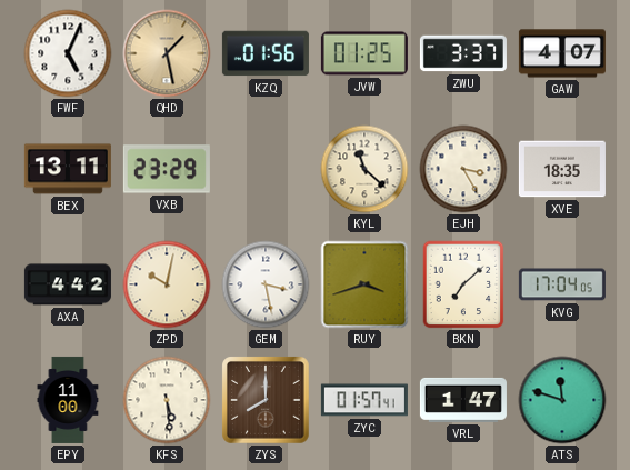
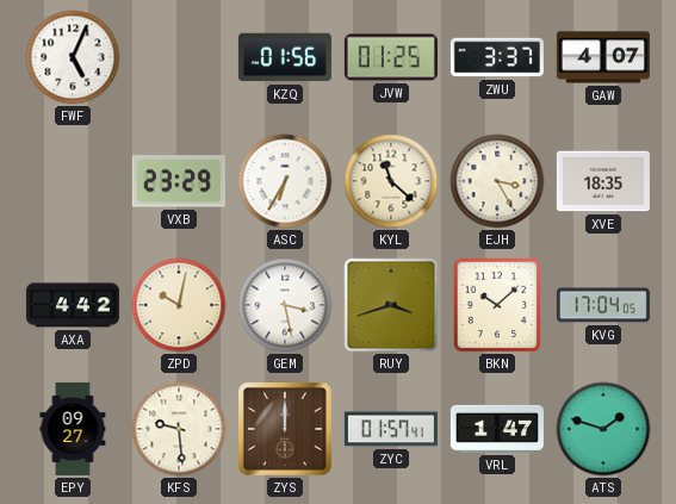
QHD: 1:28 -> none (167, 53)
BEX: 13:11 -> none (68, 169)
ASC: none -> 6:35 (285, 181)
BKN: 7:08 -> 10:08 (497, 305)
EPY: 11:00 -> 09:27 (73, 429)
KFS: 5:29 -> 9:29 (179, 429)
ZYS: 8:00 -> 12:00 (285, 429)
ATS: 11:48 -> 1:48 (603, 429)
